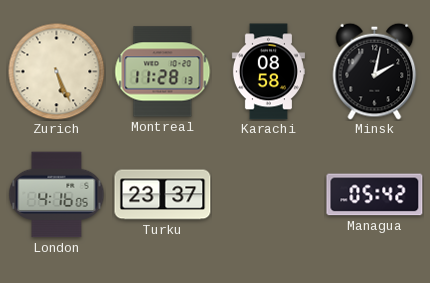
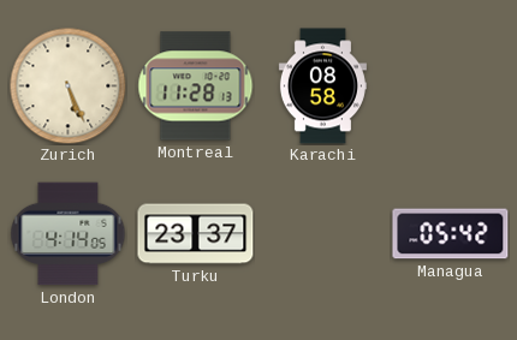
Minsk: 2:02 -> none (375, 71)
London: 4:16 -> 4:14 (69, 234)
